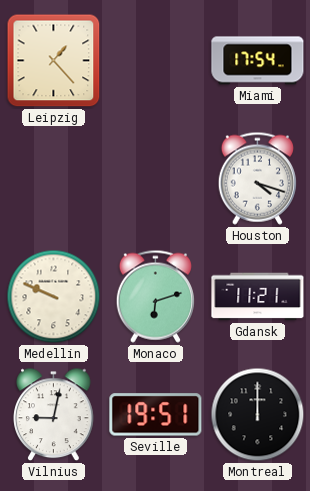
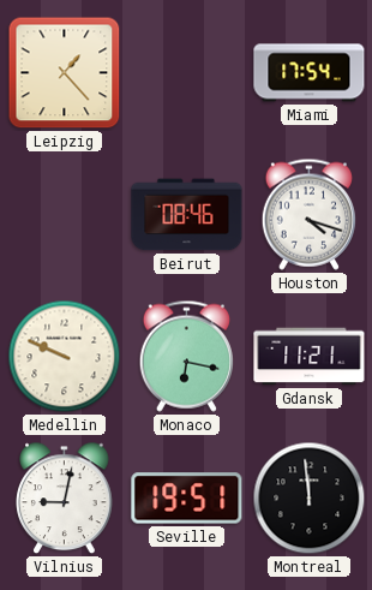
Beirut: none -> 08:46 (187, 215)
Monaco: 6:12 -> 6:17 (186, 356)
Montreal: 12:00 -> 11:59 (310, 499)
